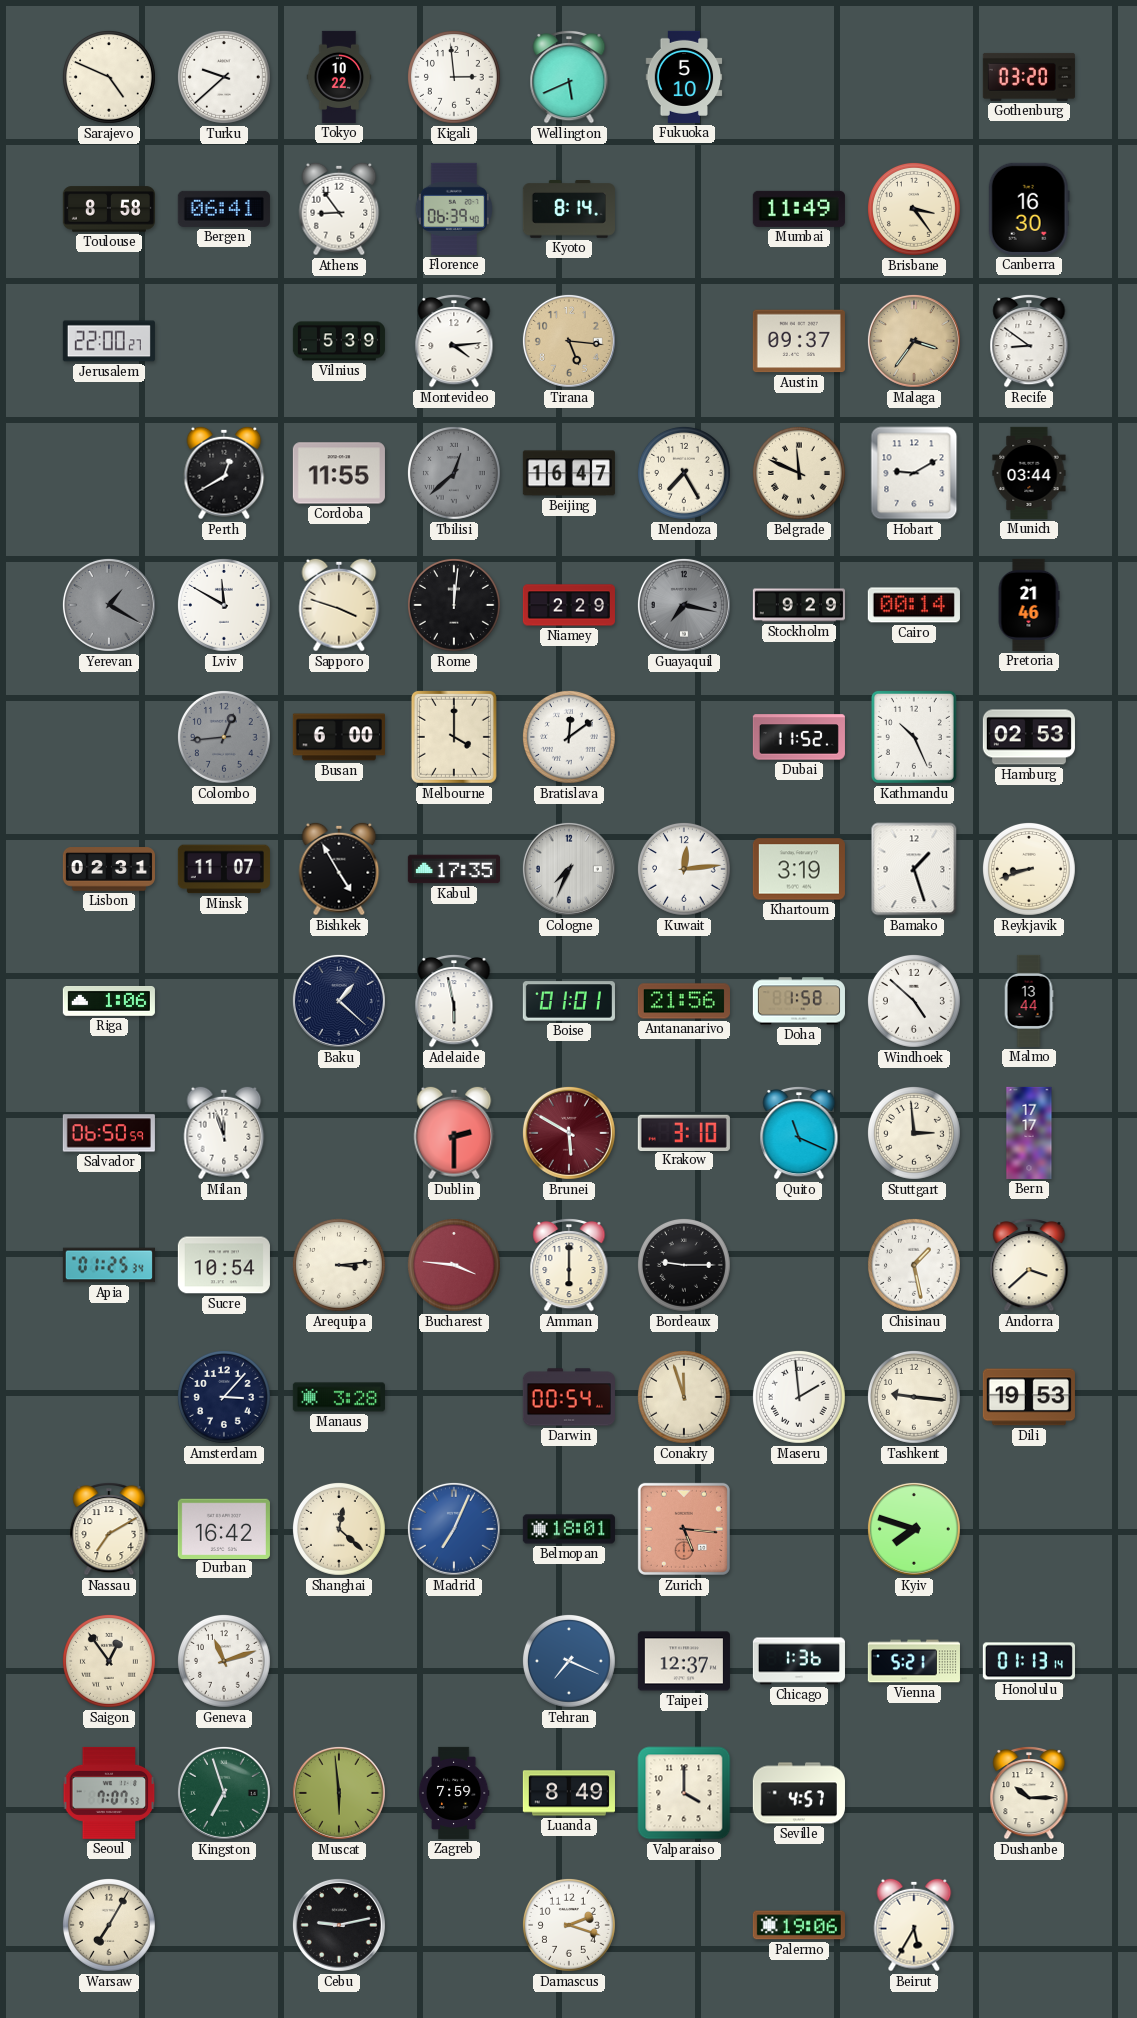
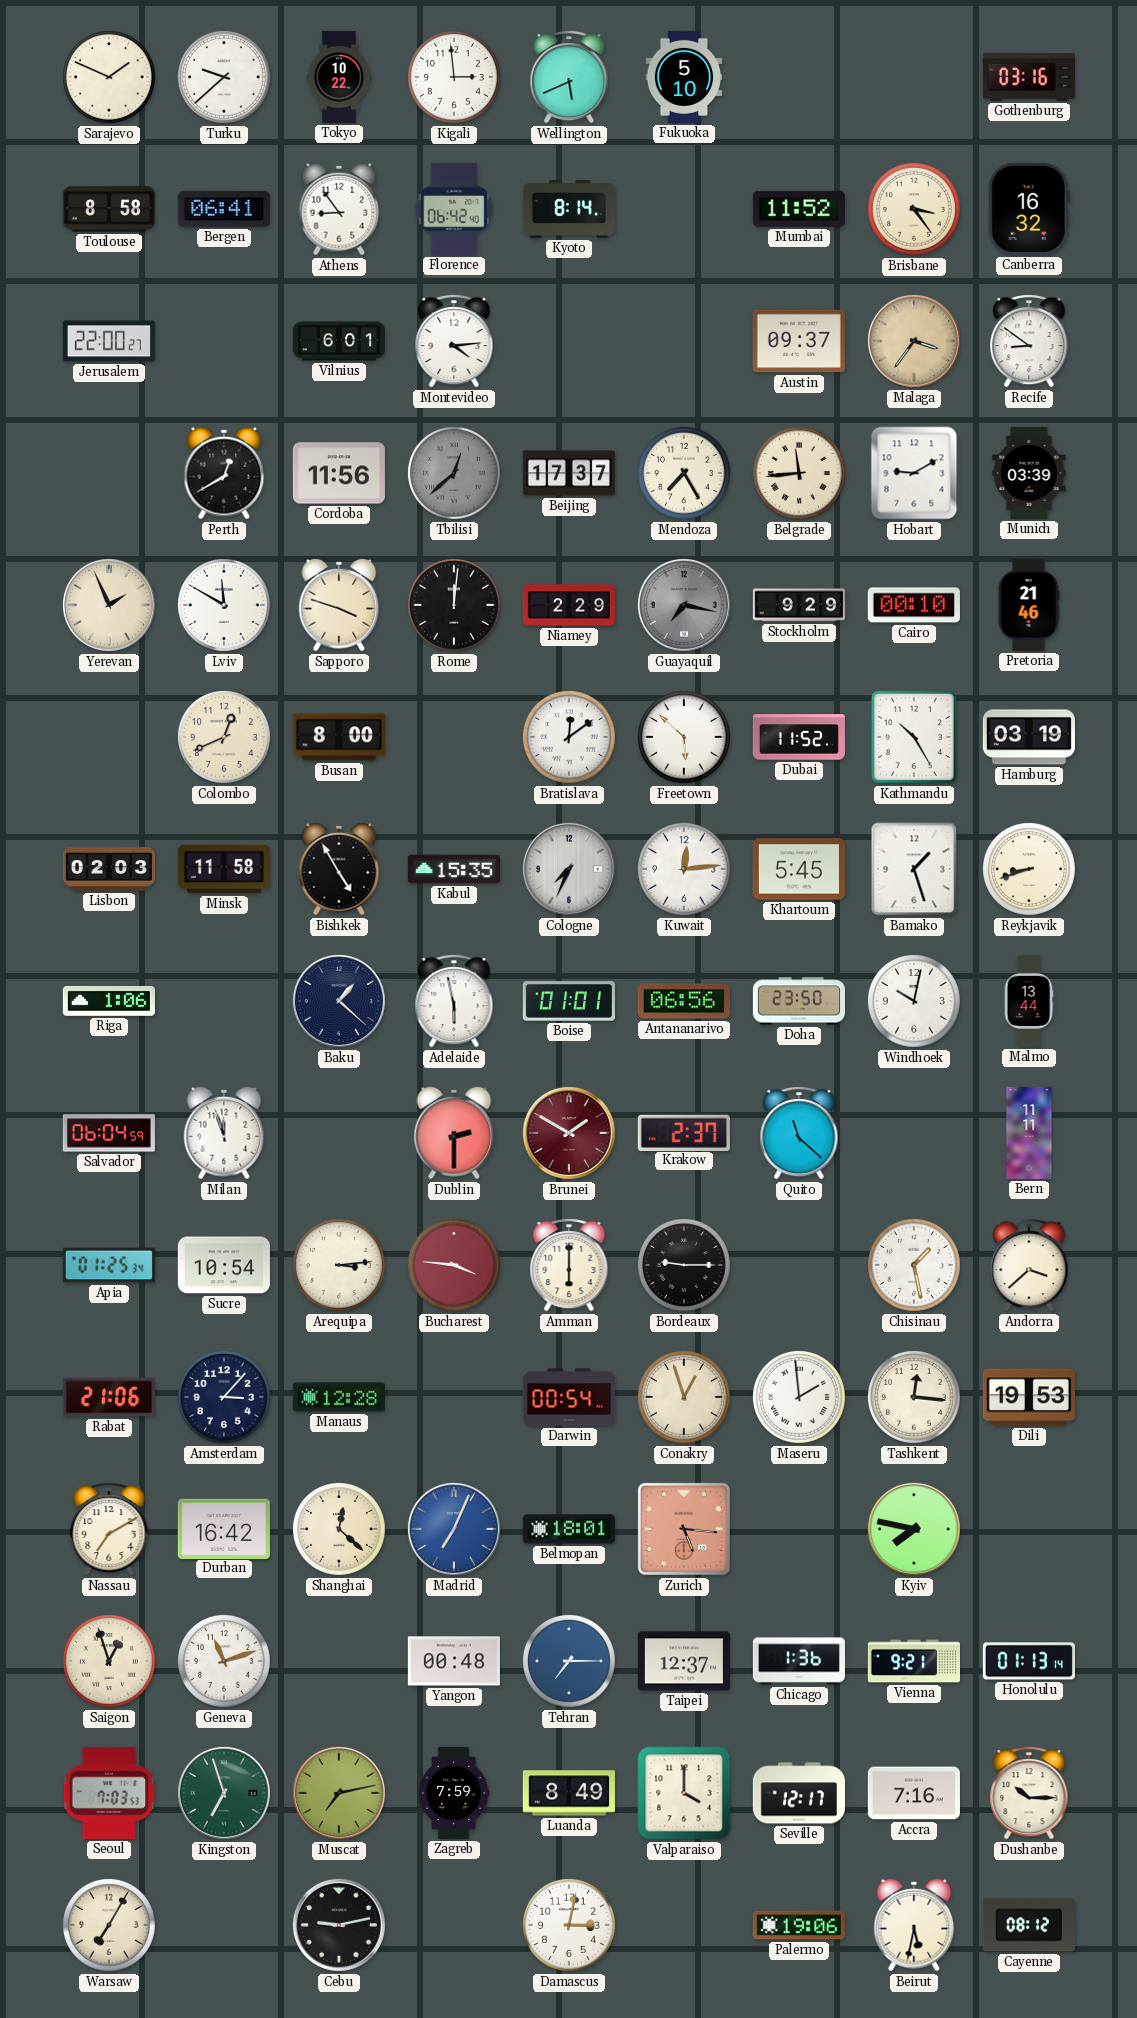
Sarajevo: 4:49 -> 1:49 (109, 77)
Gothenburg: 03:20 -> 03:16 (1029, 77)
Florence: 06:39 -> 06:42 (454, 209)
Mumbai: 11:49 -> 11:52 (799, 209)
Canberra: 16:30 -> 16:32 (1029, 209)
Vilnius: 5:39 -> 6:01 (339, 341)
Tirana: 5:16 -> none (569, 341)
Cordoba: 11:55 -> 11:56 (339, 473)
Beijing: 16:47 -> 17:37 (569, 473)
Belgrade: 11:49 -> 11:44 (799, 473)
Munich: 03:44 -> 03:39 (1029, 473)
Yerevan: 1:20 -> 1:56 (109, 605)
Yerevan dial: grey -> cream (109, 605)
Cairo: 00:14 -> 00:10 (914, 605)
Colombo: 12:44 -> 12:41 (224, 737)
Colombo dial: grey -> cream (224, 737)
Busan: 6:00 -> 8:00 (339, 737)
Melbourne: 4:00 -> none (454, 737)
Freetown: none -> 5:52 (684, 737)
Kathmandu: 10:26 -> 10:25 (914, 737)
Hamburg: 02:53 -> 03:19 (1029, 737)
Lisbon: 02:31 -> 02:03 (109, 869)
Minsk: 11:07 -> 11:58 (224, 869)
Kabul: 17:35 -> 15:35 (454, 869)
Khartoum: 3:19 -> 5:45 (799, 869)
Antananarivo: 21:56 -> 06:56 (684, 1001)
Doha: 1:58 -> 23:50 (799, 1001)
Windhoek: 4:52 -> 10:02 (914, 1001)
Salvador: 06:50 -> 06:04 (109, 1133)
Brunei: 5:50 -> 1:50 (569, 1133)
Krakow: 3:10 -> 2:37 (684, 1132)
Quito: 11:19 -> 11:22 (799, 1133)
Stuttgart: 2:59 -> none (914, 1133)
Bern: 17:17 -> 11:11 (1029, 1133)
Rabat: none -> 21:06 (109, 1397)
Manaus: 3:28 -> 12:28 (339, 1397)
Conakry: 11:57 -> 12:57 (684, 1397)
Tashkent: 9:16 -> 12:16 (914, 1397)
Kyiv: 7:48 -> 7:47 (914, 1529)
Saigon: 12:54 -> 12:57 (109, 1661)
Yangon: none -> 00:48 (454, 1661)
Tehran: 7:19 -> 7:15 (569, 1661)
Vienna: 5:21 -> 9:21 (914, 1661)
Seoul: 7:07 -> 7:03 (109, 1793)
Muscat: 5:59 -> 7:13 (339, 1793)
Seville: 4:57 -> 12:17 (799, 1793)
Accra: none -> 7:16 (914, 1793)
Damascus: 2:18 -> 3:02 (569, 1925)
Beirut: 5:35 -> 5:32 (914, 1925)
Cayenne: none -> 08:12 (1029, 1925)
